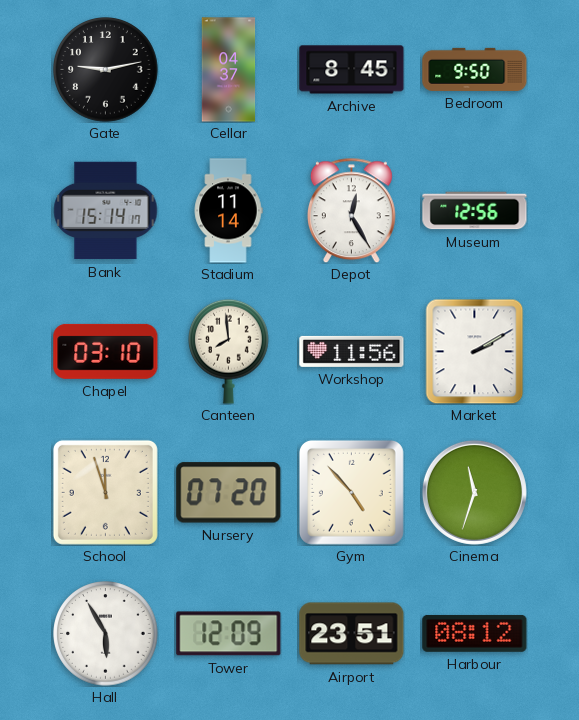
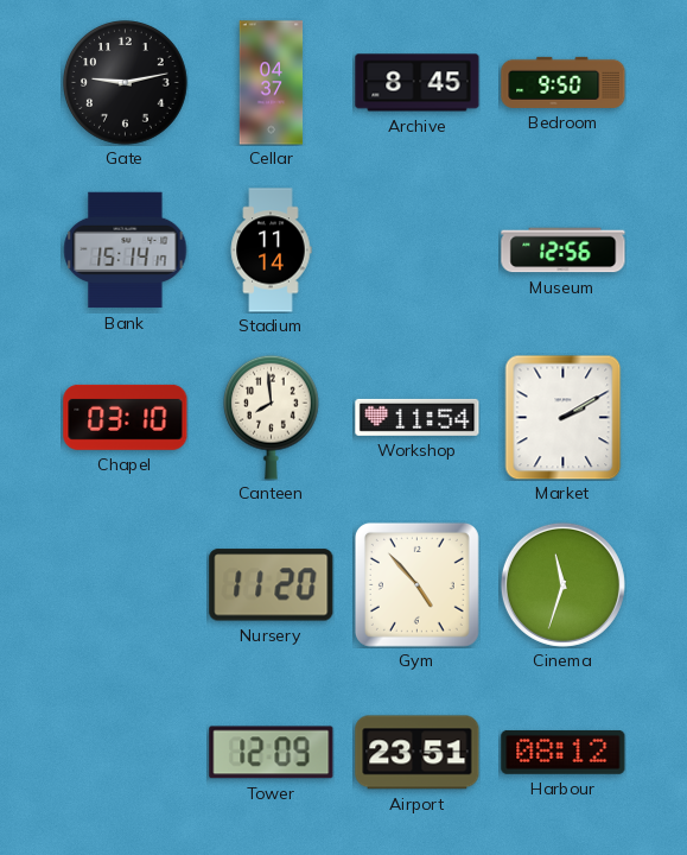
Depot: 12:25 -> none (351, 210)
Workshop: 11:56 -> 11:54 (418, 417)
School: 11:57 -> none (105, 492)
Nursery: 07:20 -> 11:20 (272, 585)
Hall: 5:55 -> none (106, 634)
